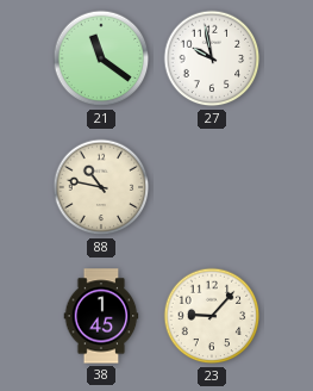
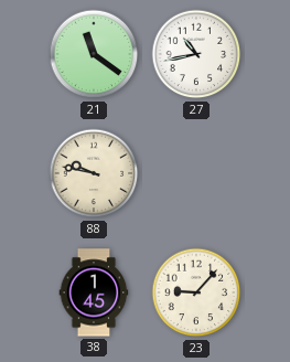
27: 9:58 -> 10:43 (196, 54)
88: 10:47 -> 9:47 (94, 173)
